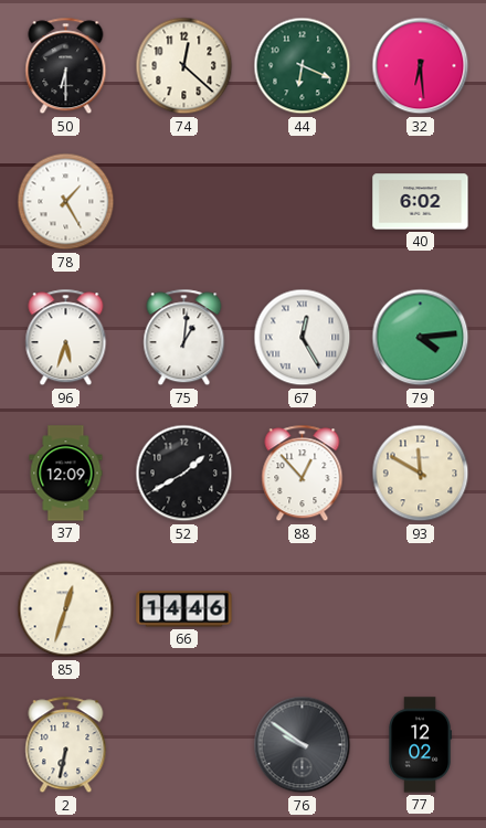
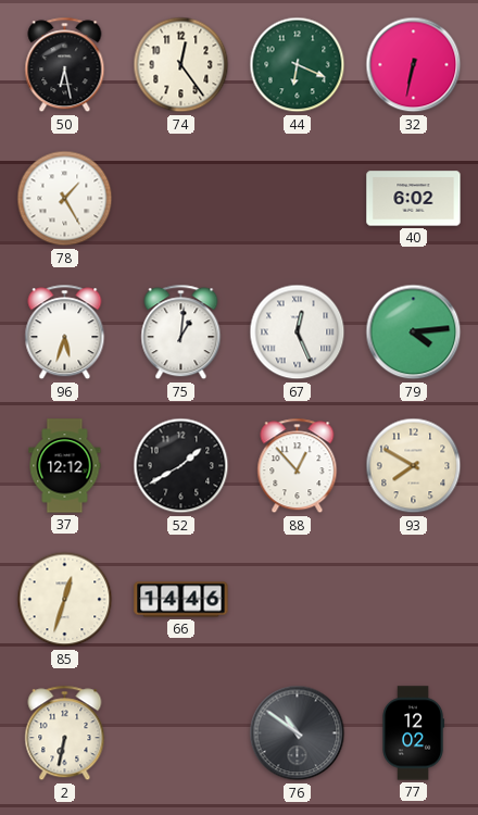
50: 6:30 -> 6:28 (65, 65)
74: 12:22 -> 12:24 (181, 65)
32: 6:29 -> 6:32 (414, 65)
67: 12:25 -> 12:26 (298, 333)
37: 12:09 -> 12:12 (65, 466)
93: 11:50 -> 7:50 (414, 466)
76: 9:51 -> 10:51 (298, 733)
